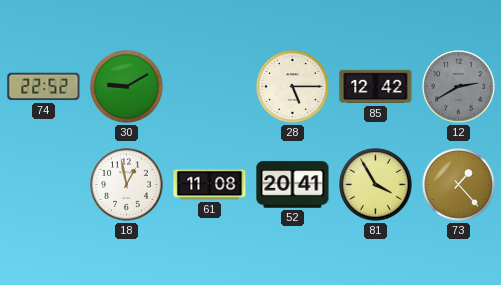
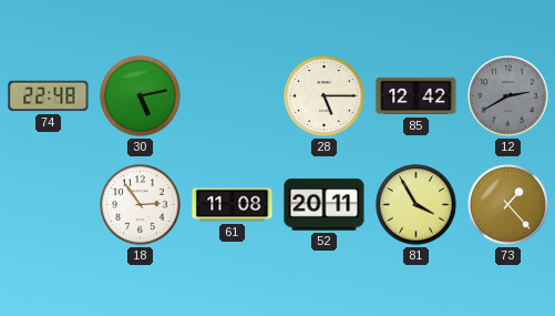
74: 22:52 -> 22:48 (49, 96)
30: 9:10 -> 5:13 (141, 96)
18: 12:58 -> 2:54 (141, 205)
52: 20:41 -> 20:11 (325, 205)
